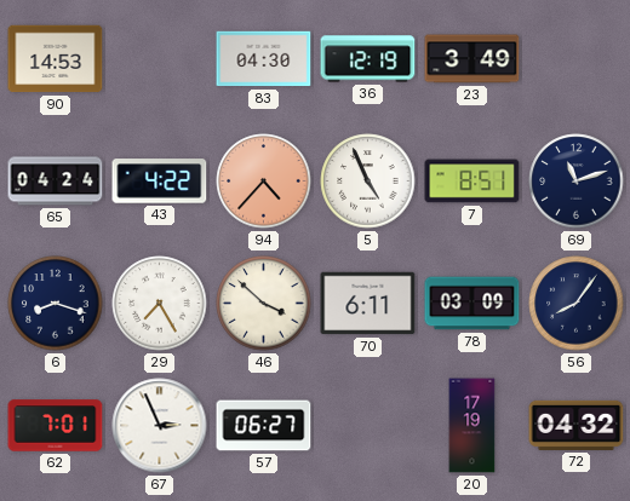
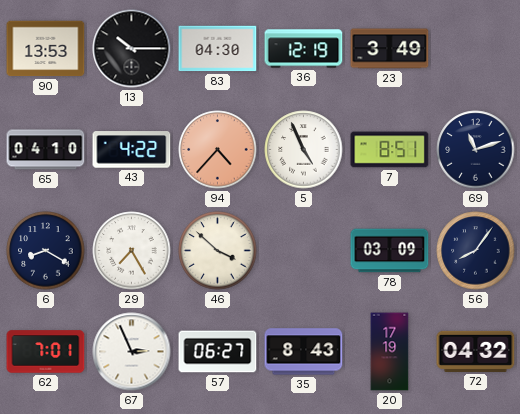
90: 14:53 -> 13:53 (46, 49)
13: none -> 10:15 (132, 49)
65: 04:24 -> 04:10 (46, 150)
6: 8:18 -> 8:20 (46, 251)
70: 6:11 -> none (368, 304)
35: none -> 8:43 (304, 352)
